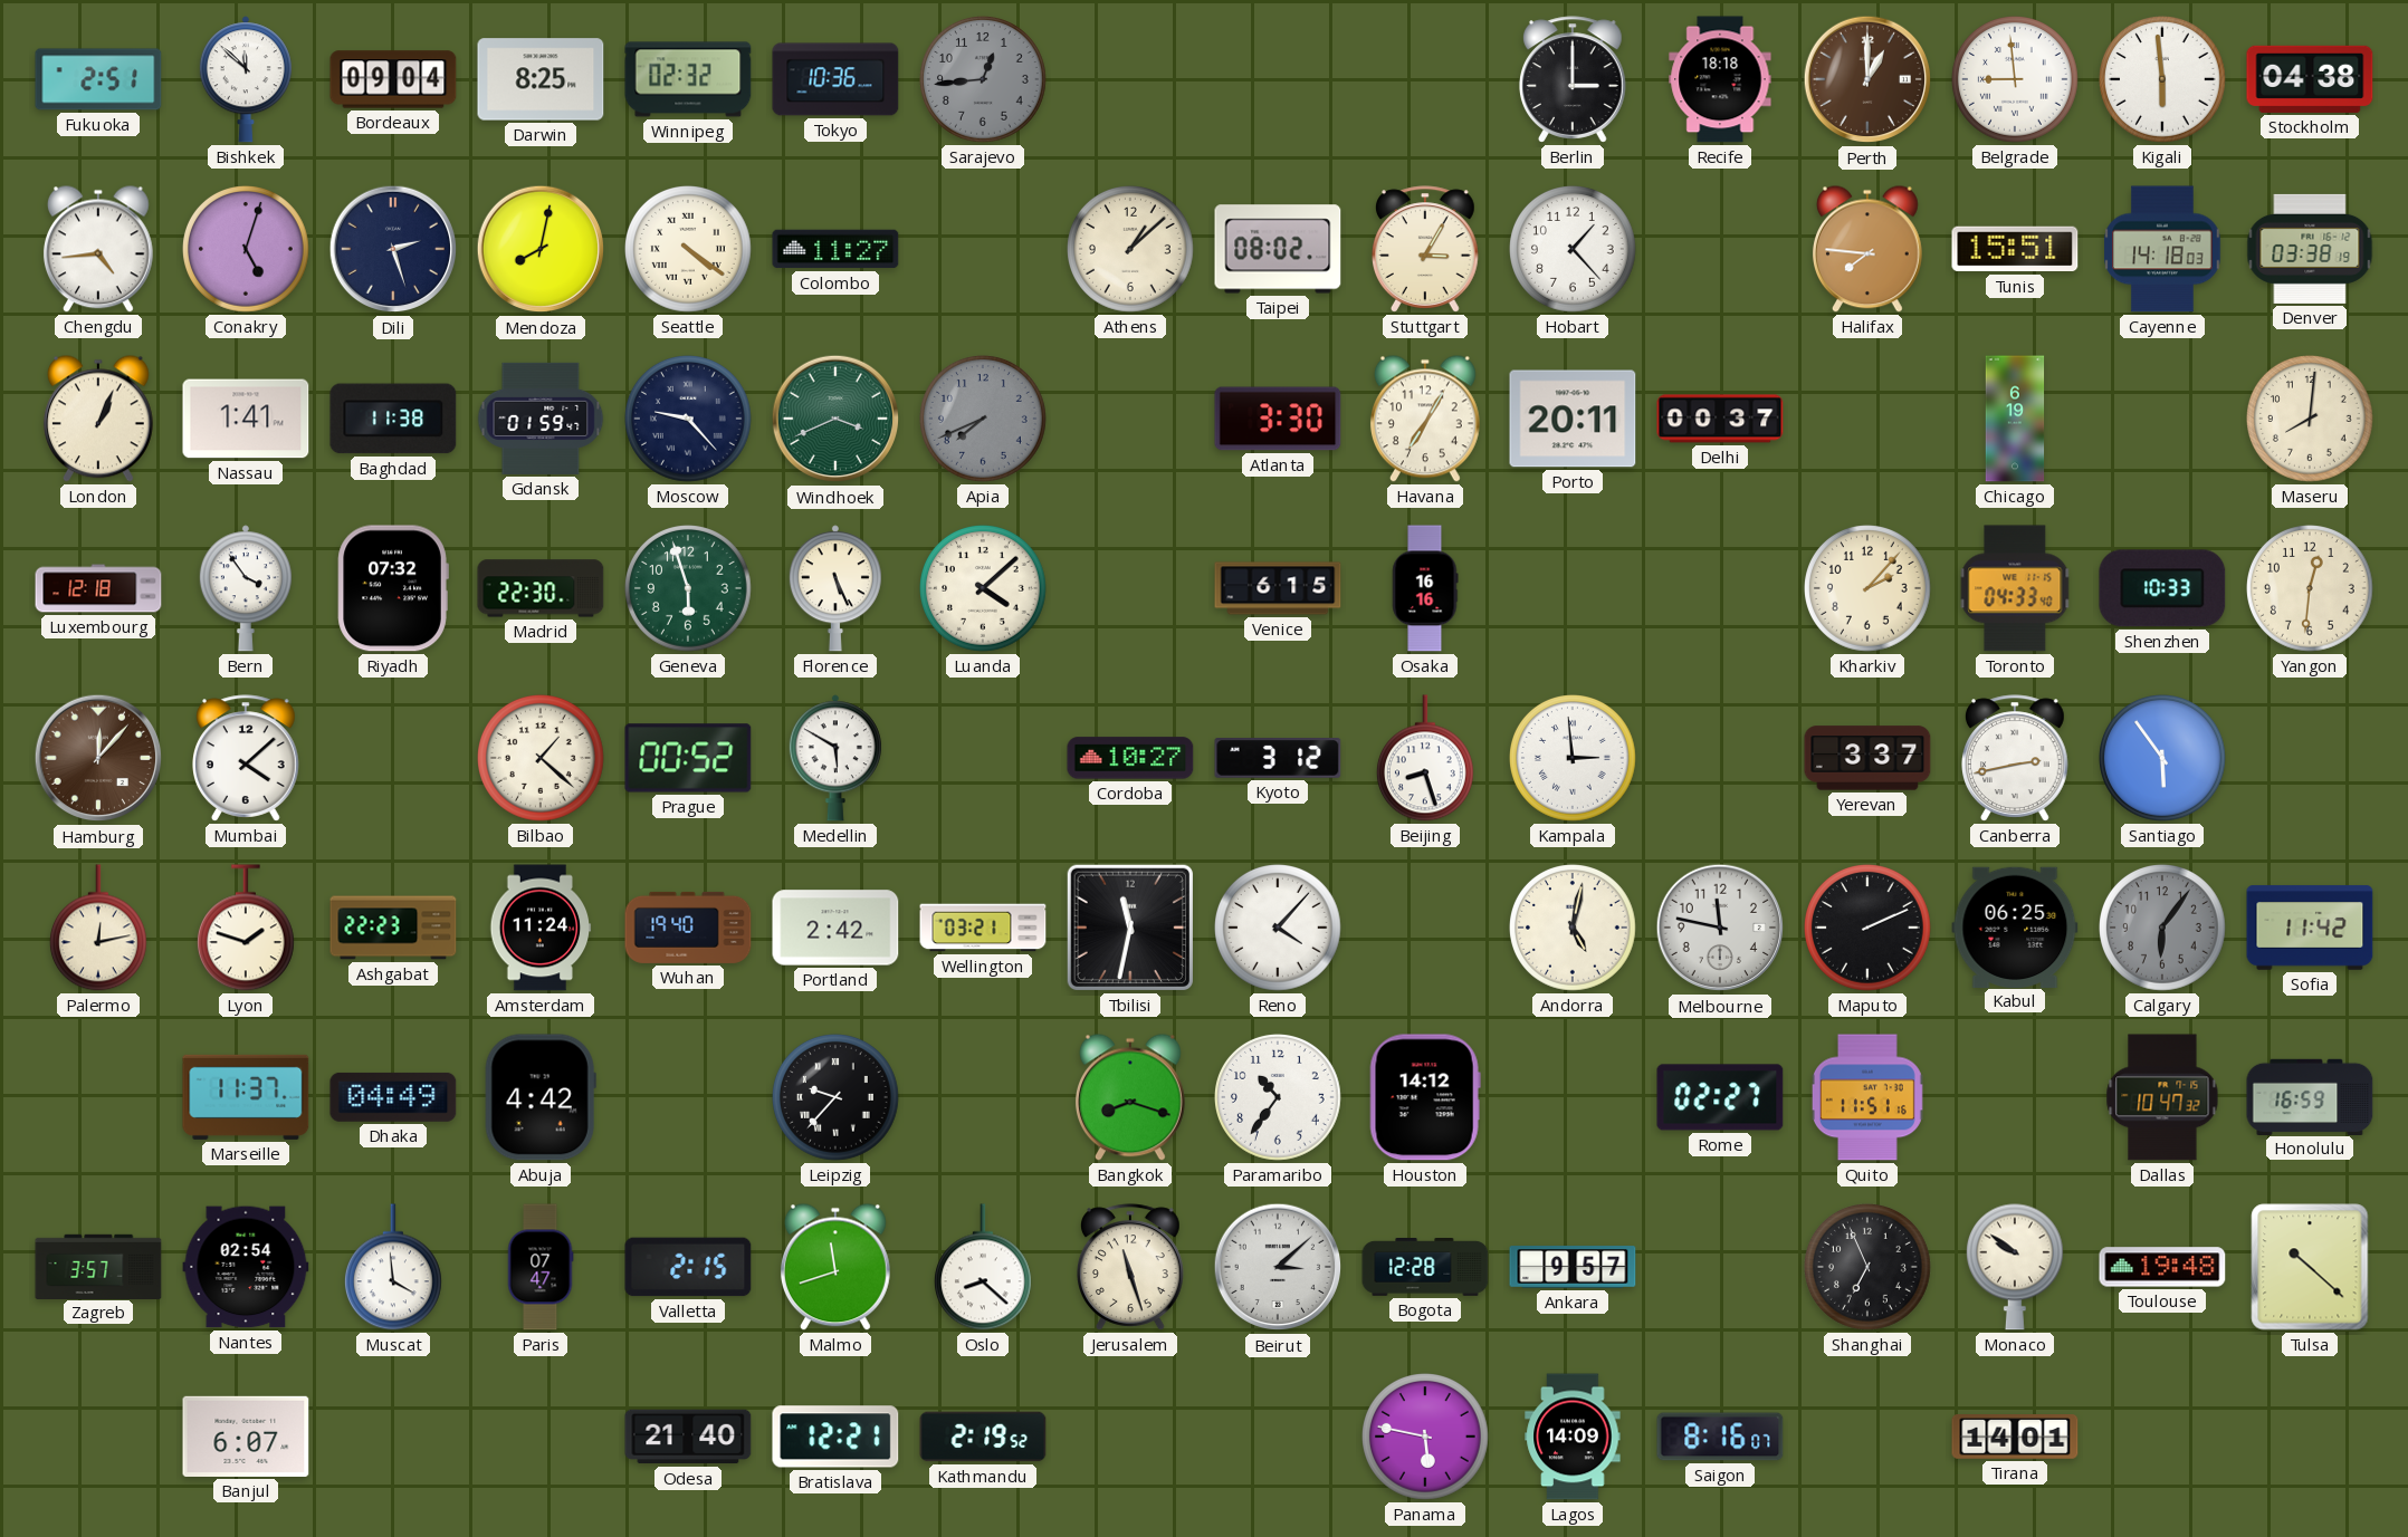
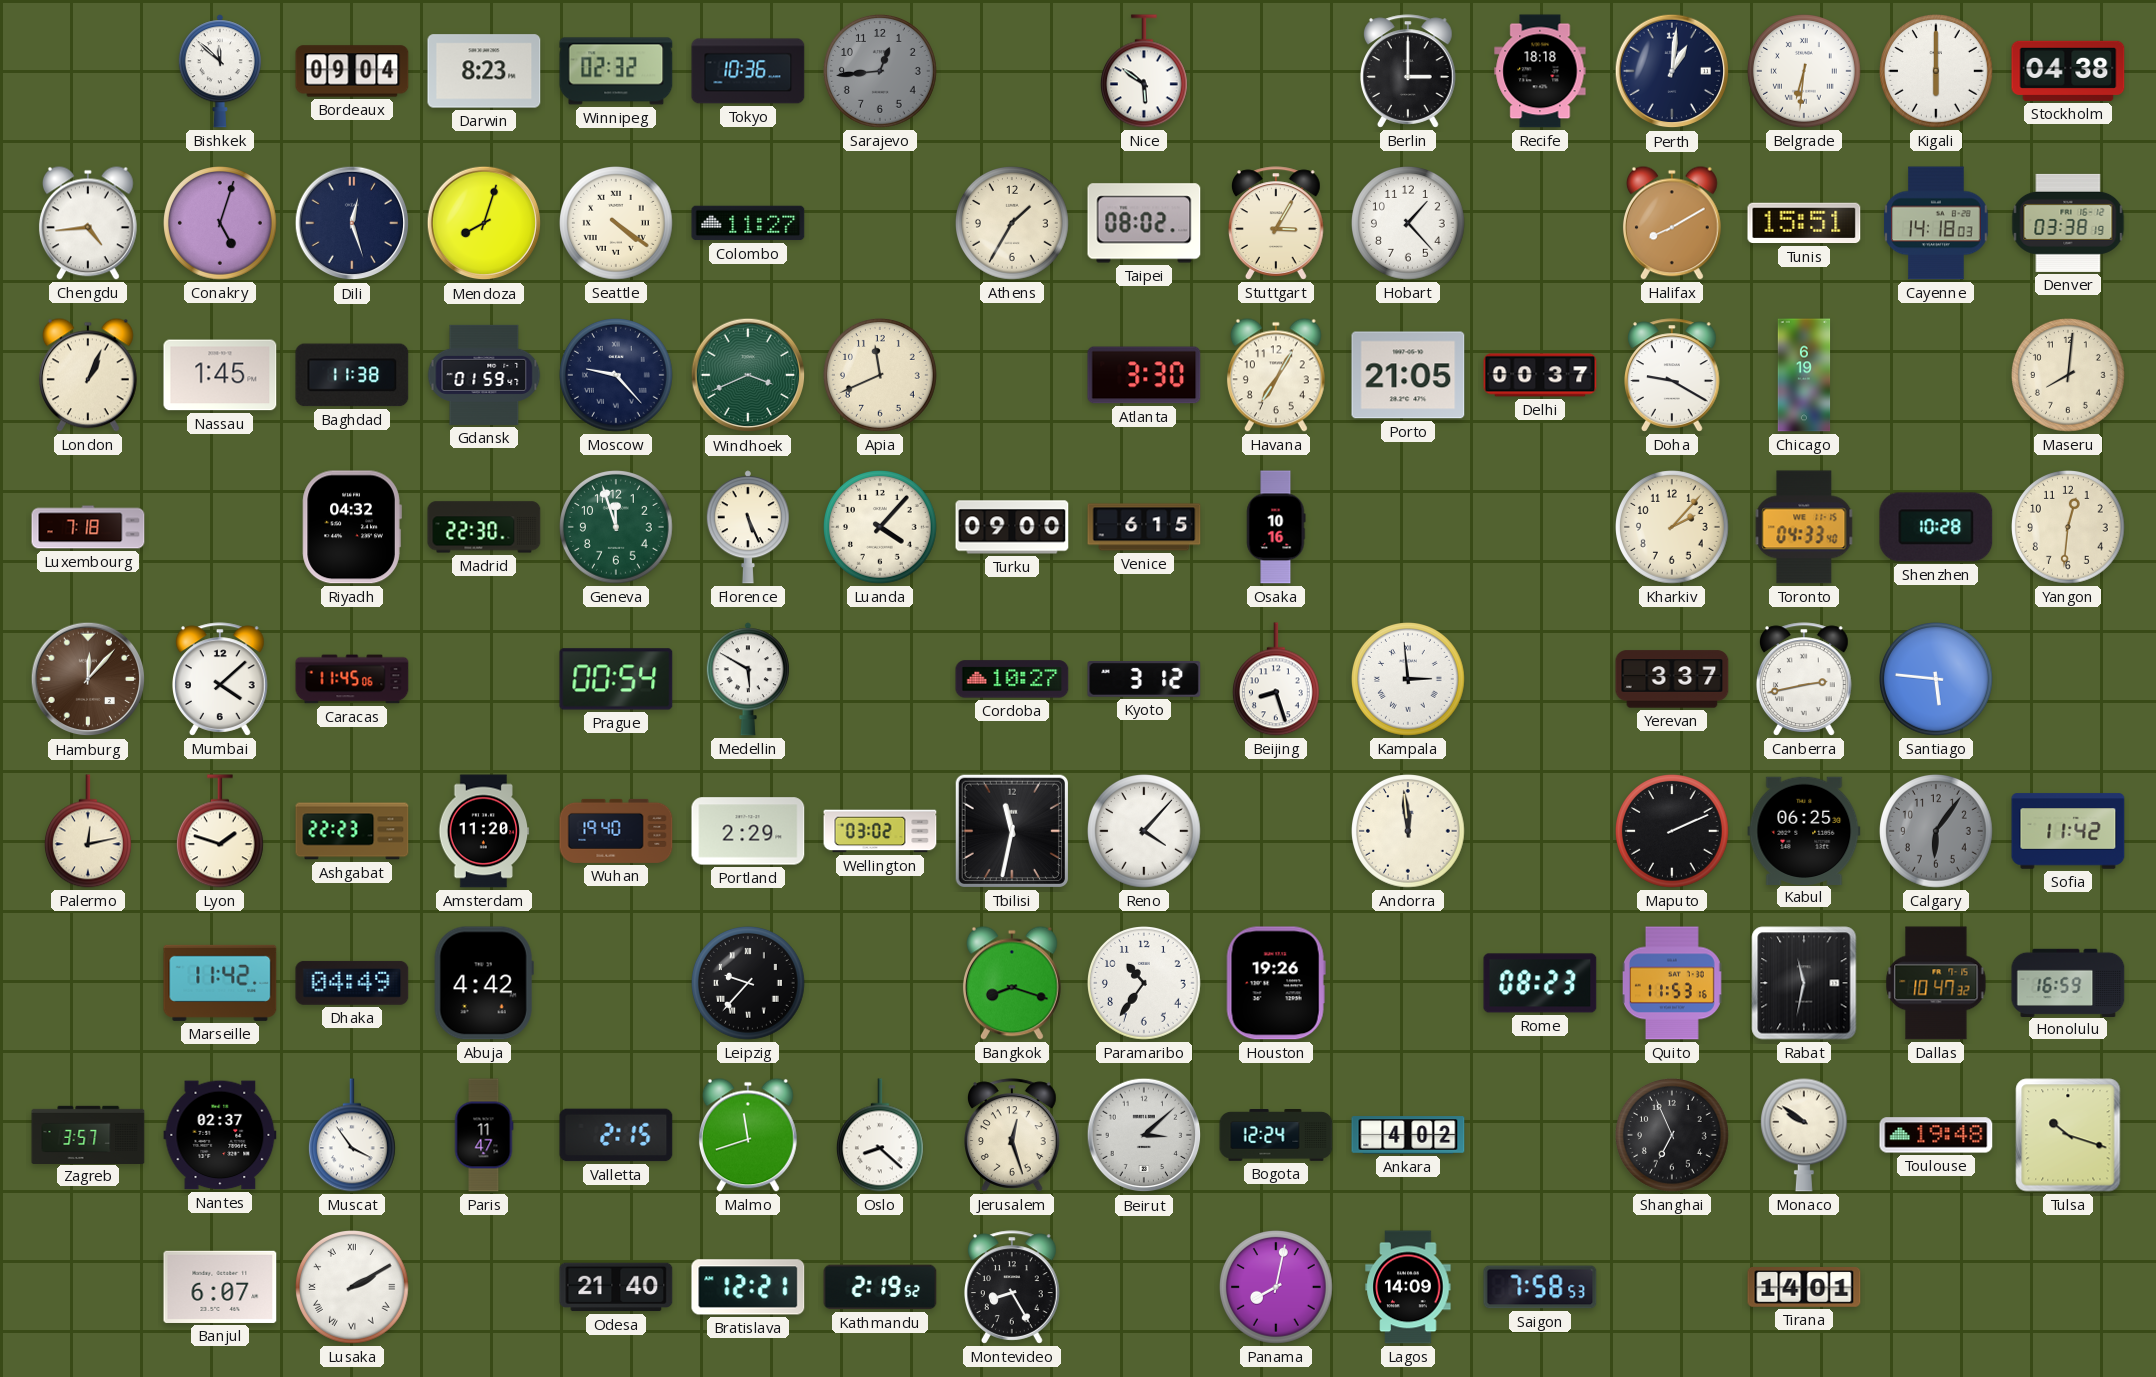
Fukuoka: 2:51 -> none (98, 79)
Darwin: 8:25 -> 8:23 (484, 71)
Nice: none -> 5:51 (1144, 71)
Perth: 1:00 -> 1:01 (1672, 71)
Perth dial: brown -> navy (1672, 71)
Belgrade: 8:59 -> 6:31 (1805, 72)
Kigali: 5:59 -> 6:00 (1937, 72)
Dili: 2:27 -> 12:27 (352, 223)
Mendoza: 8:02 -> 8:03 (484, 223)
Athens: 1:08 -> 1:35 (1013, 224)
Halifax: 7:46 -> 8:10 (1672, 223)
Nassau: 1:41 -> 1:45 (220, 375)
Apia: 7:41 -> 11:41 (881, 376)
Apia dial: grey -> cream (881, 376)
Porto: 20:11 -> 21:05 (1408, 375)
Doha: none -> 9:20 (1673, 375)
Luxembourg: 12:18 -> 7:18 (88, 527)
Bern: 3:54 -> none (246, 588)
Riyadh: 07:32 -> 04:32 (352, 527)
Geneva: 5:57 -> 11:57 (617, 528)
Luanda: 4:08 -> 4:07 (881, 528)
Turku: none -> 09:00 (1012, 527)
Osaka: 16:16 -> 10:16 (1276, 527)
Shenzhen: 10:33 -> 10:28 (1936, 527)
Caracas: none -> 11:45 (352, 679)
Bilbao: 1:22 -> none (542, 759)
Prague: 00:52 -> 00:54 (616, 679)
Santiago: 5:54 -> 5:46 (1937, 680)
Amsterdam: 11:24 -> 11:20 (484, 831)
Portland: 2:42 -> 2:29 (748, 831)
Wellington: 03:21 -> 03:02 (880, 831)
Andorra: 5:02 -> 11:59 (1409, 832)
Melbourne: 11:47 -> none (1720, 928)
Marseille: 11:37 -> 11:42 (220, 983)
Houston: 14:12 -> 19:26 (1276, 983)
Rome: 02:27 -> 08:23 (1540, 983)
Quito: 11:51 -> 11:53 (1672, 983)
Rabat: none -> 11:32 (1804, 983)
Nantes: 02:54 -> 02:37 (220, 1135)
Muscat: 3:59 -> 3:54 (352, 1135)
Paris: 07:47 -> 11:47 (484, 1135)
Jerusalem: 11:27 -> 12:27 (1013, 1135)
Bogota: 12:28 -> 12:24 (1276, 1136)
Ankara: 9:57 -> 4:02 (1408, 1135)
Tulsa: 10:22 -> 10:18 (2068, 1135)
Lusaka: none -> 2:10 (353, 1288)
Montevideo: none -> 8:25 (1013, 1287)
Panama: 5:47 -> 8:02 (1277, 1288)
Saigon: 8:16 -> 7:58 (1540, 1287)
